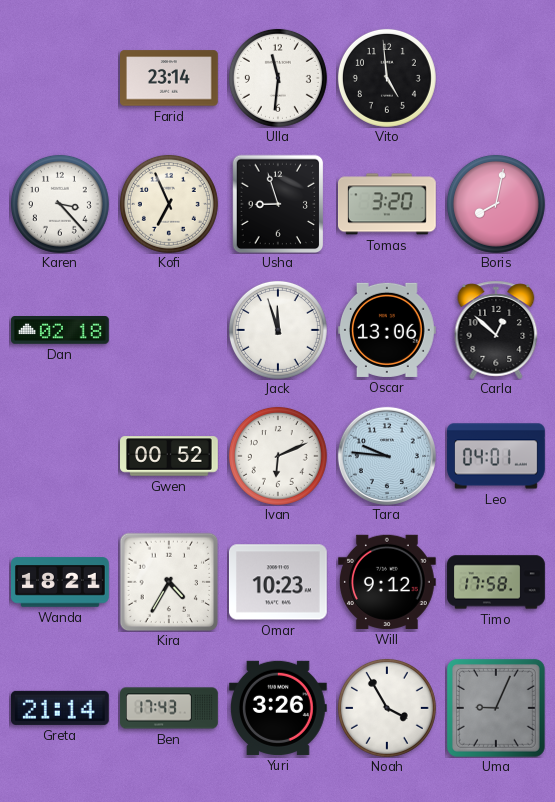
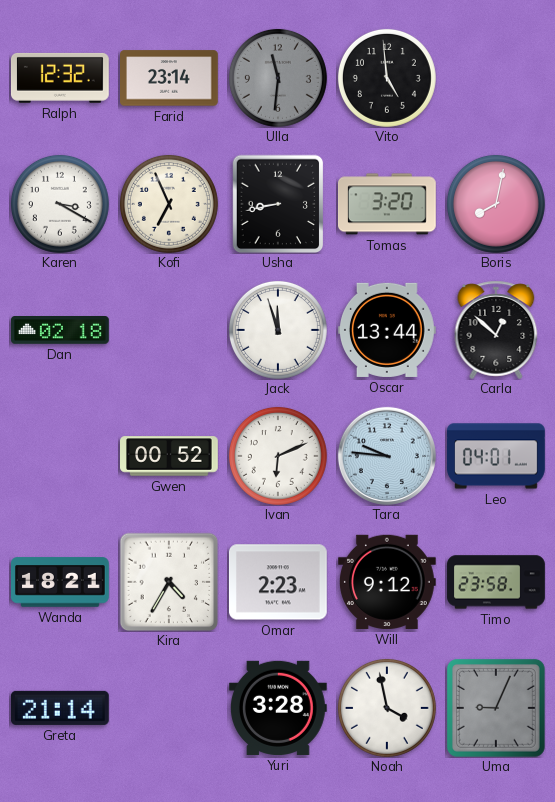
Ralph: none -> 12:32 (60, 78)
Ulla dial: white -> grey (278, 78)
Karen: 3:23 -> 3:20 (60, 204)
Usha: 8:57 -> 8:43 (278, 204)
Oscar: 13:06 -> 13:44 (387, 330)
Omar: 10:23 -> 2:23 (278, 582)
Timo: 17:58 -> 23:58 (496, 582)
Ben: 17:43 -> none (169, 708)
Yuri: 3:26 -> 3:28 (278, 708)
Noah: 3:55 -> 3:58 (387, 708)
